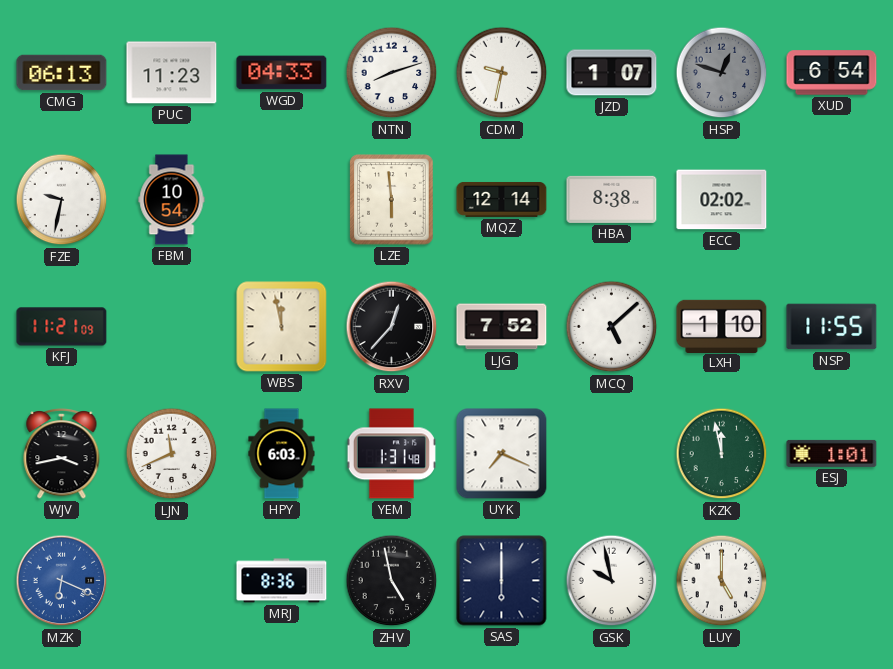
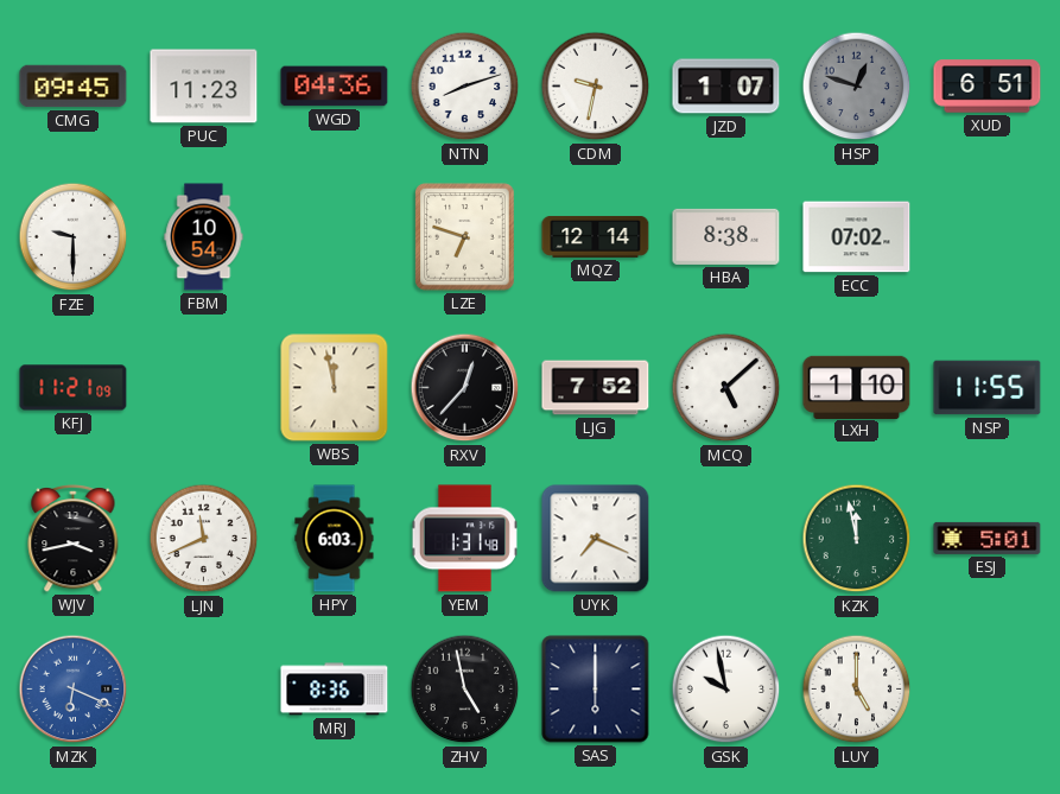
CMG: 06:13 -> 09:45 (74, 87)
WGD: 04:33 -> 04:36 (335, 87)
XUD: 6:54 -> 6:51 (988, 87)
FZE: 9:32 -> 9:30 (74, 237)
LZE: 5:59 -> 6:48 (465, 237)
ECC: 02:02 -> 07:02 (857, 237)
ESJ: 1:01 -> 5:01 (988, 538)
